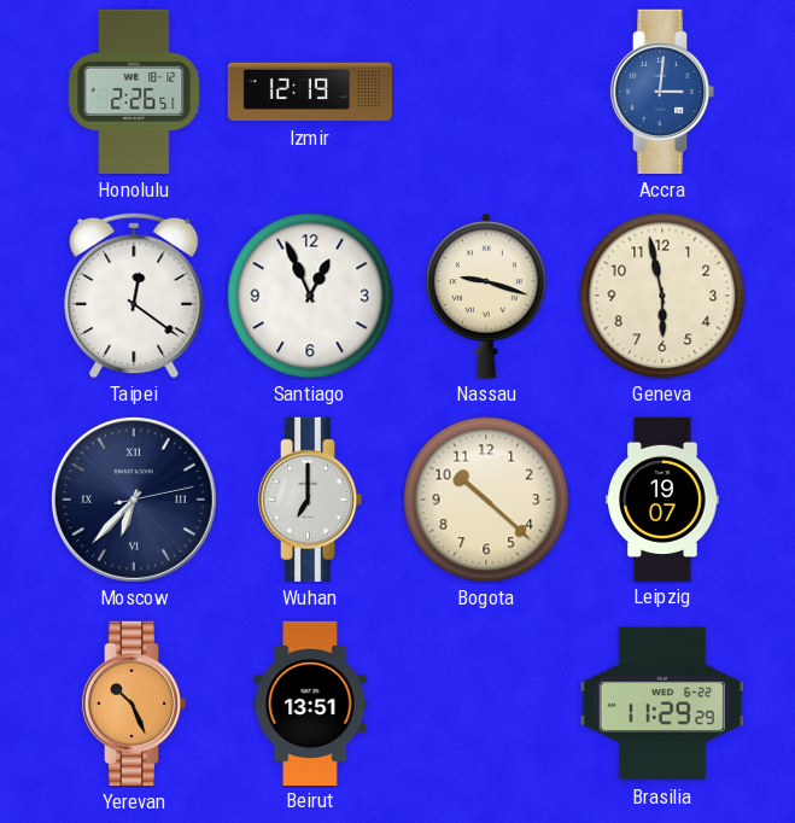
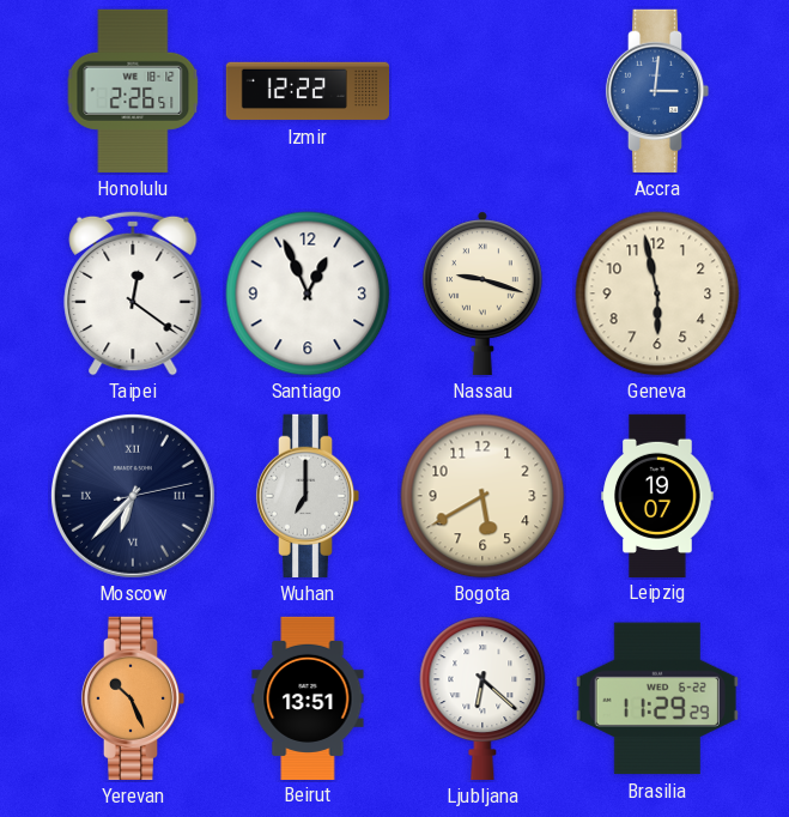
Izmir: 12:19 -> 12:22 (307, 91)
Bogota: 10:22 -> 5:40 (482, 496)
Ljubljana: none -> 6:22 (482, 698)
